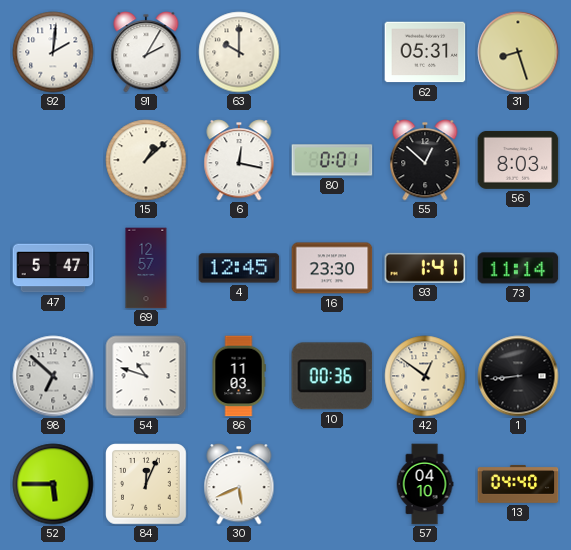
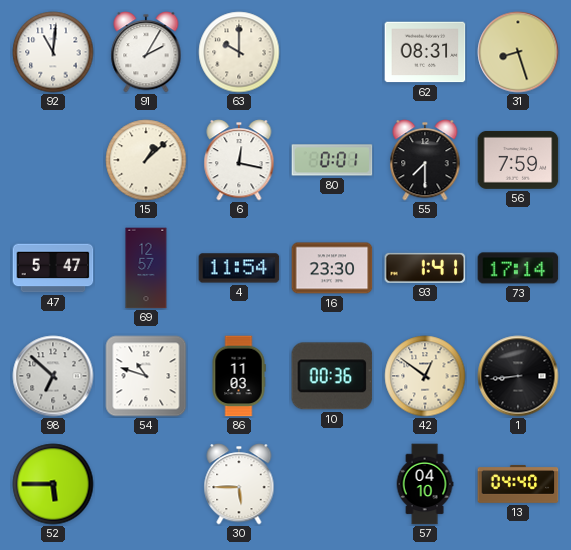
92: 2:01 -> 11:01 (53, 52)
62: 05:31 -> 08:31 (425, 52)
55: 12:52 -> 7:30 (425, 160)
56: 8:03 -> 7:59 (518, 160)
4: 12:45 -> 11:54 (239, 268)
73: 11:14 -> 17:14 (518, 268)
84: 12:04 -> none (146, 484)
30: 5:41 -> 5:45 (239, 484)
